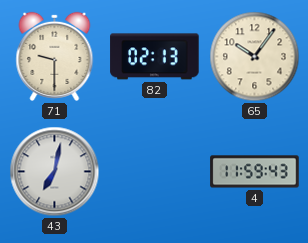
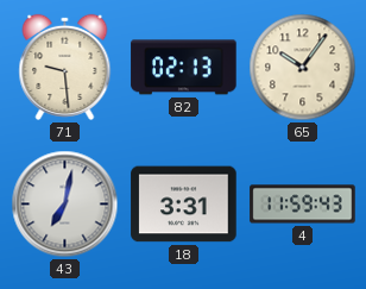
71: 9:30 -> 9:29 (65, 67)
18: none -> 3:31 (184, 205)
